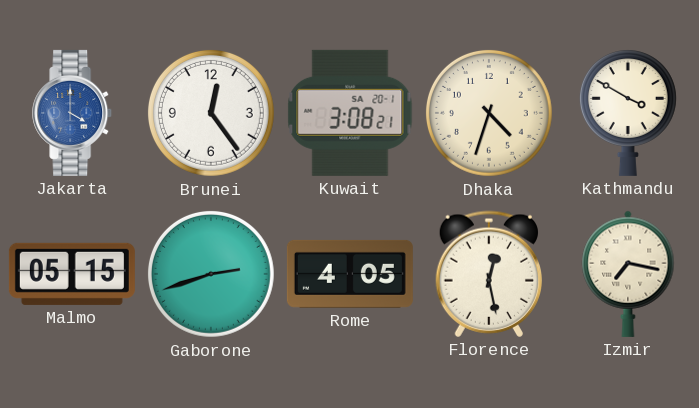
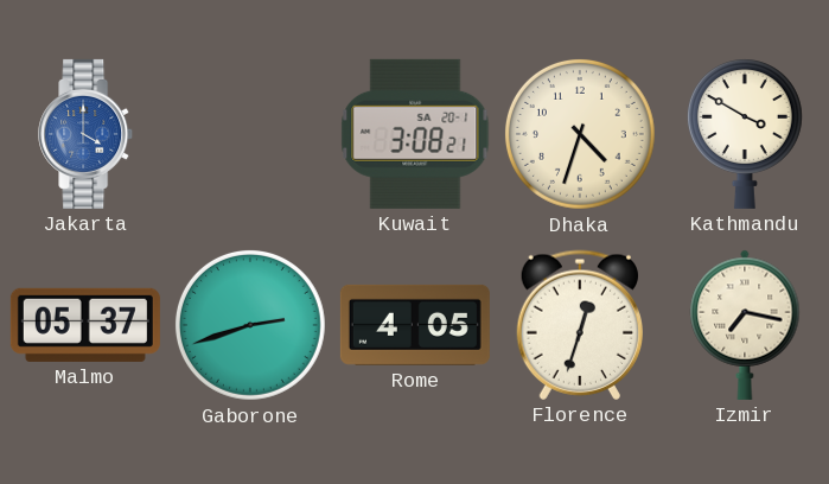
Brunei: 12:24 -> none (211, 113)
Malmo: 05:15 -> 05:37 (85, 325)
Florence: 12:28 -> 12:33 (579, 325)
